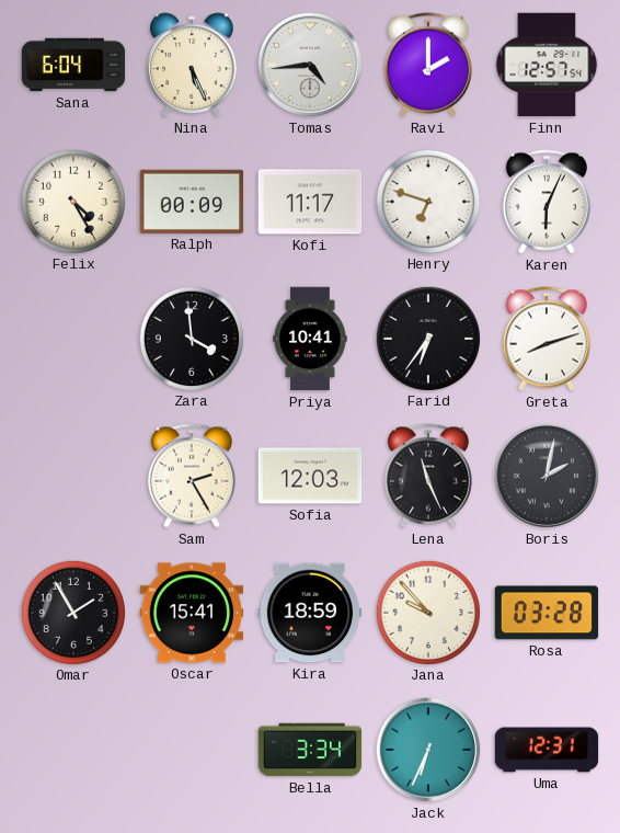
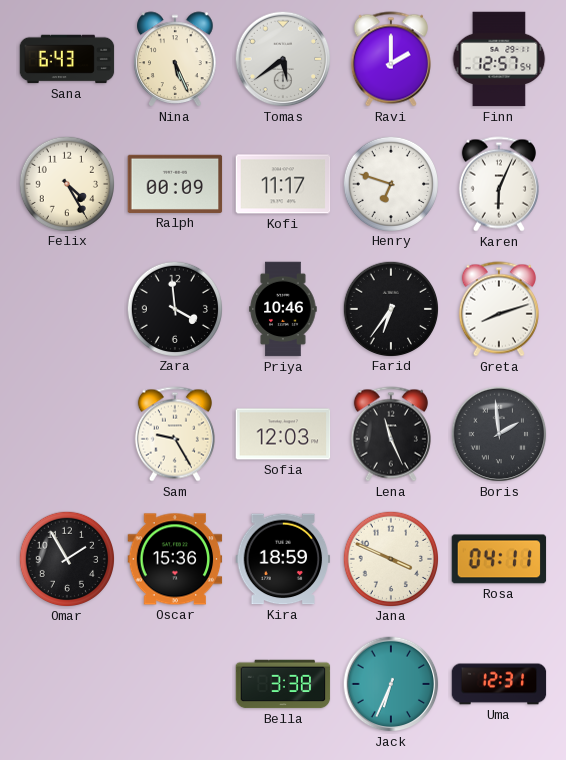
Sana: 6:04 -> 6:43 (67, 59)
Tomas: 4:44 -> 5:39 (283, 59)
Priya: 10:41 -> 10:46 (283, 309)
Sam: 2:25 -> 9:25 (175, 434)
Boris: 2:02 -> 1:59 (499, 434)
Oscar: 15:41 -> 15:36 (175, 559)
Jana: 9:53 -> 3:49 (390, 558)
Rosa: 03:28 -> 04:11 (499, 559)
Bella: 3:34 -> 3:38 (283, 684)
